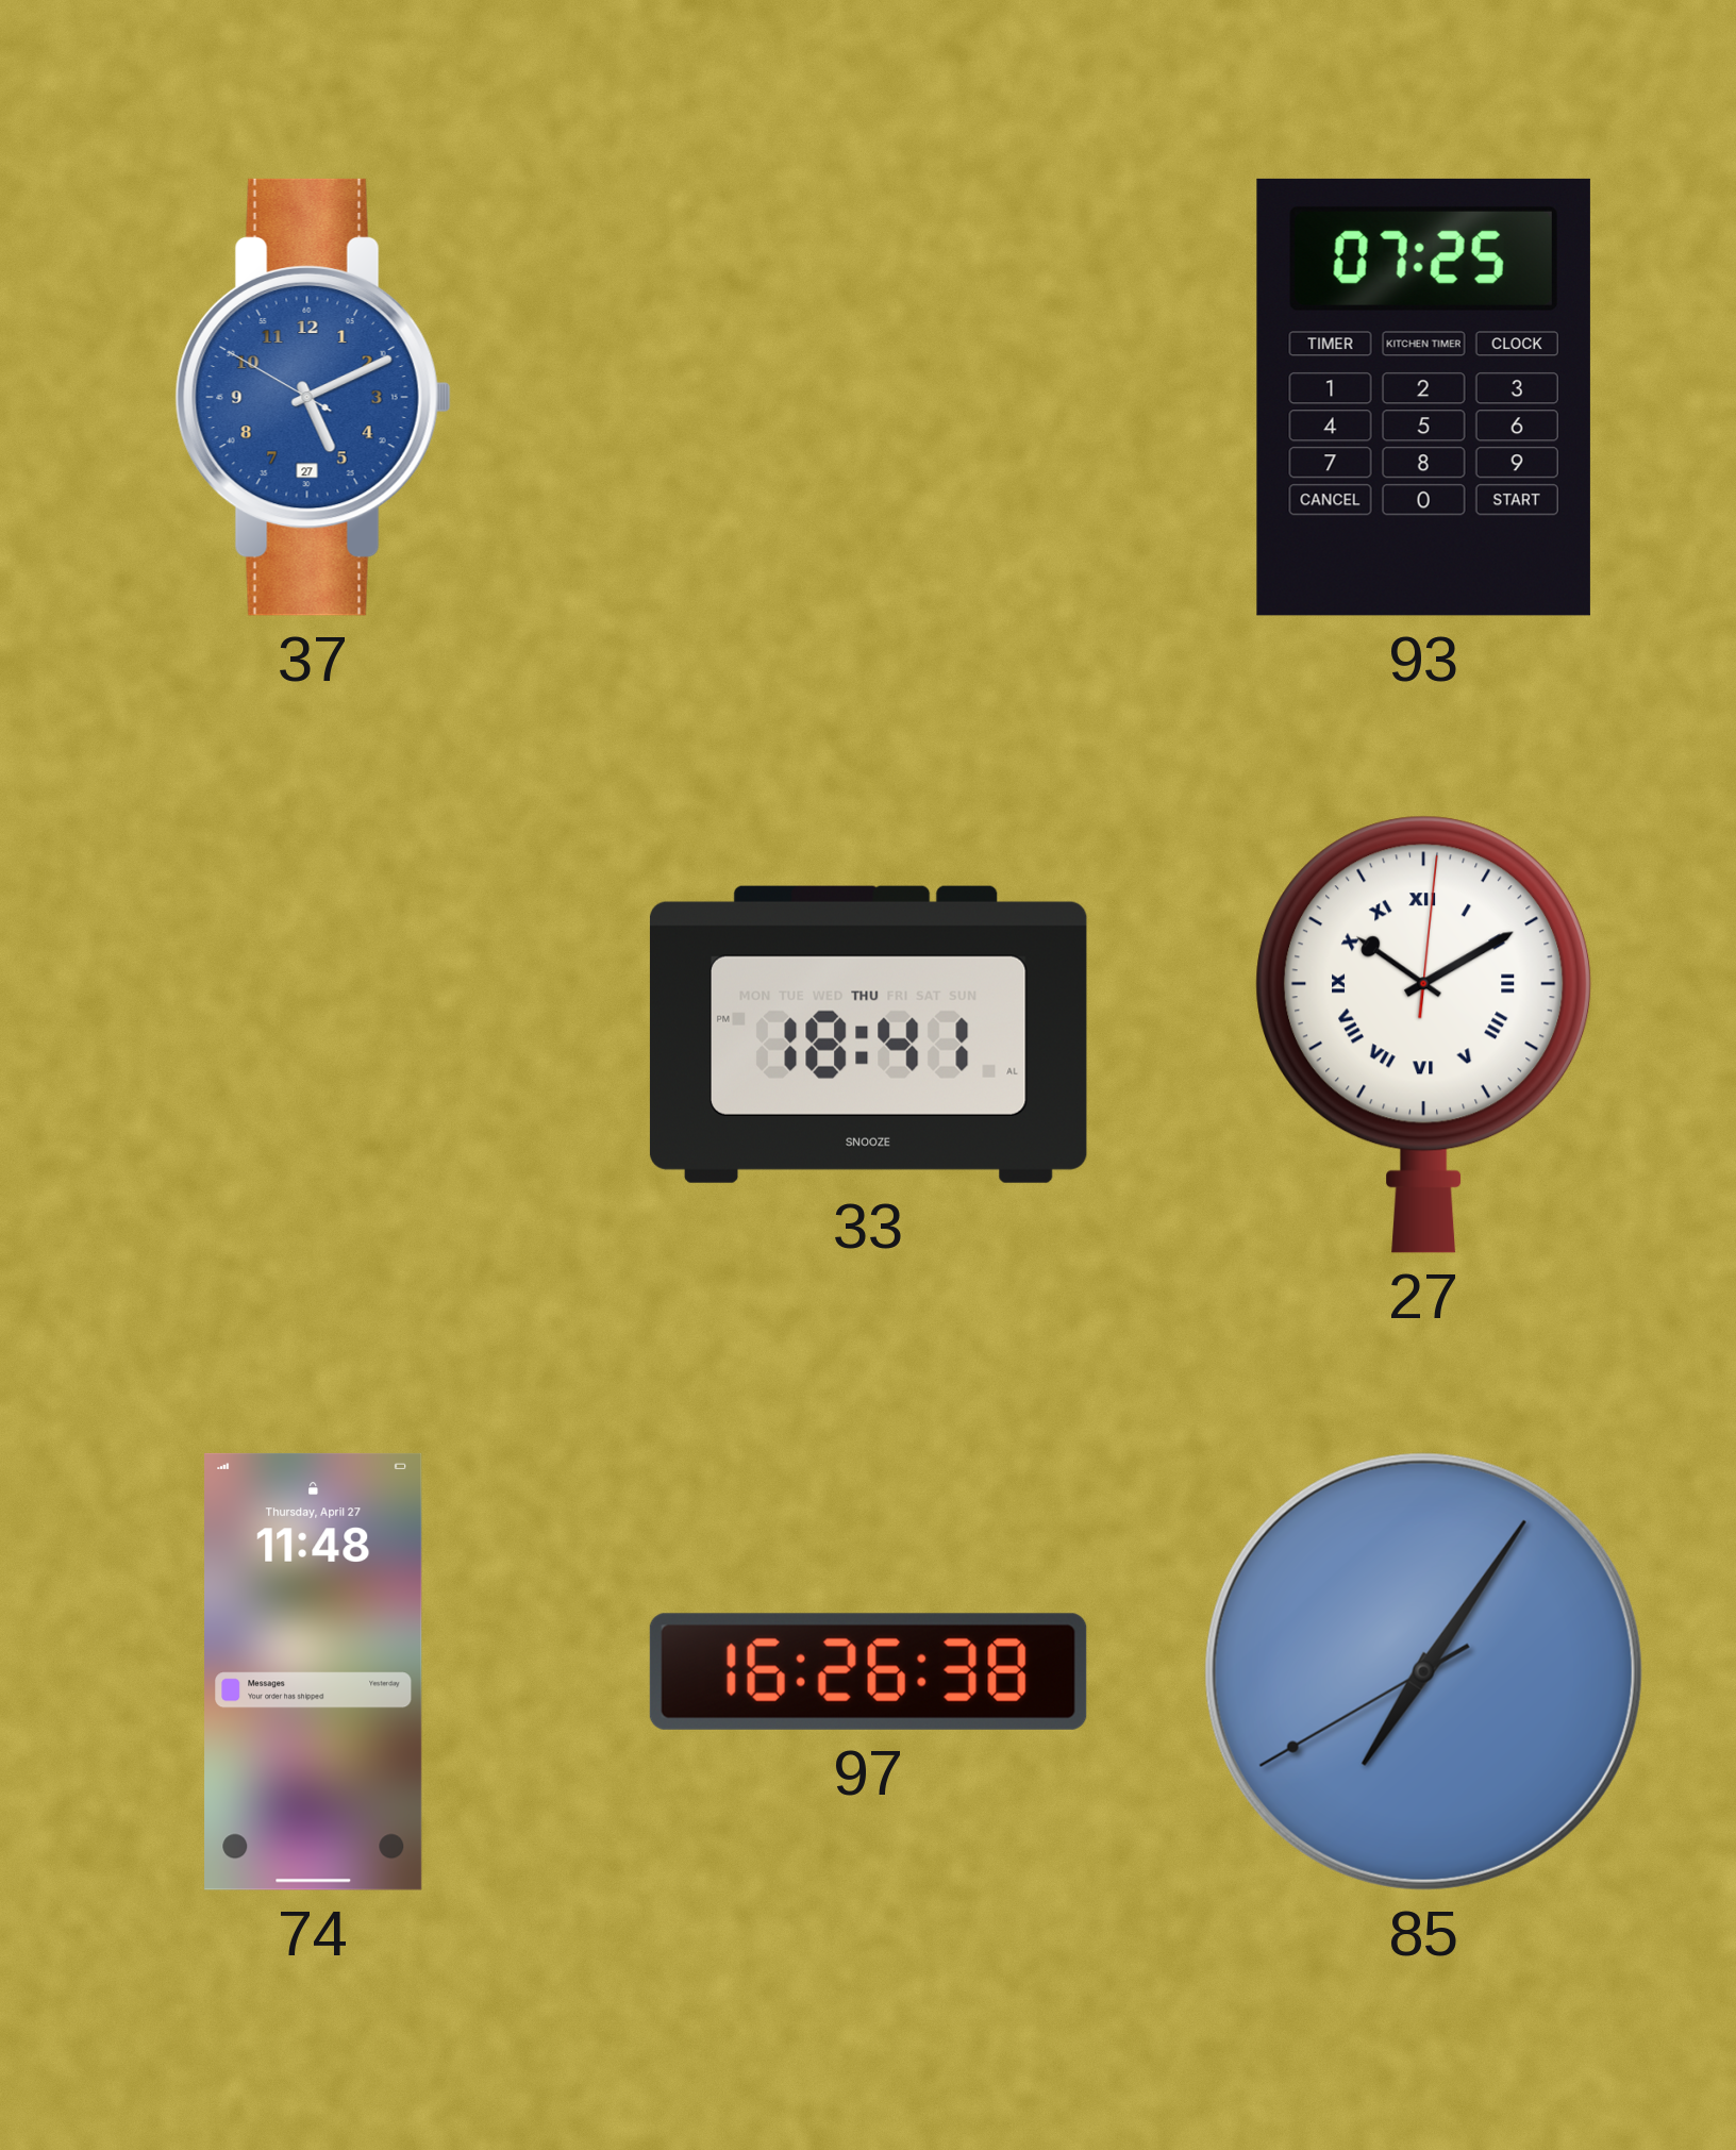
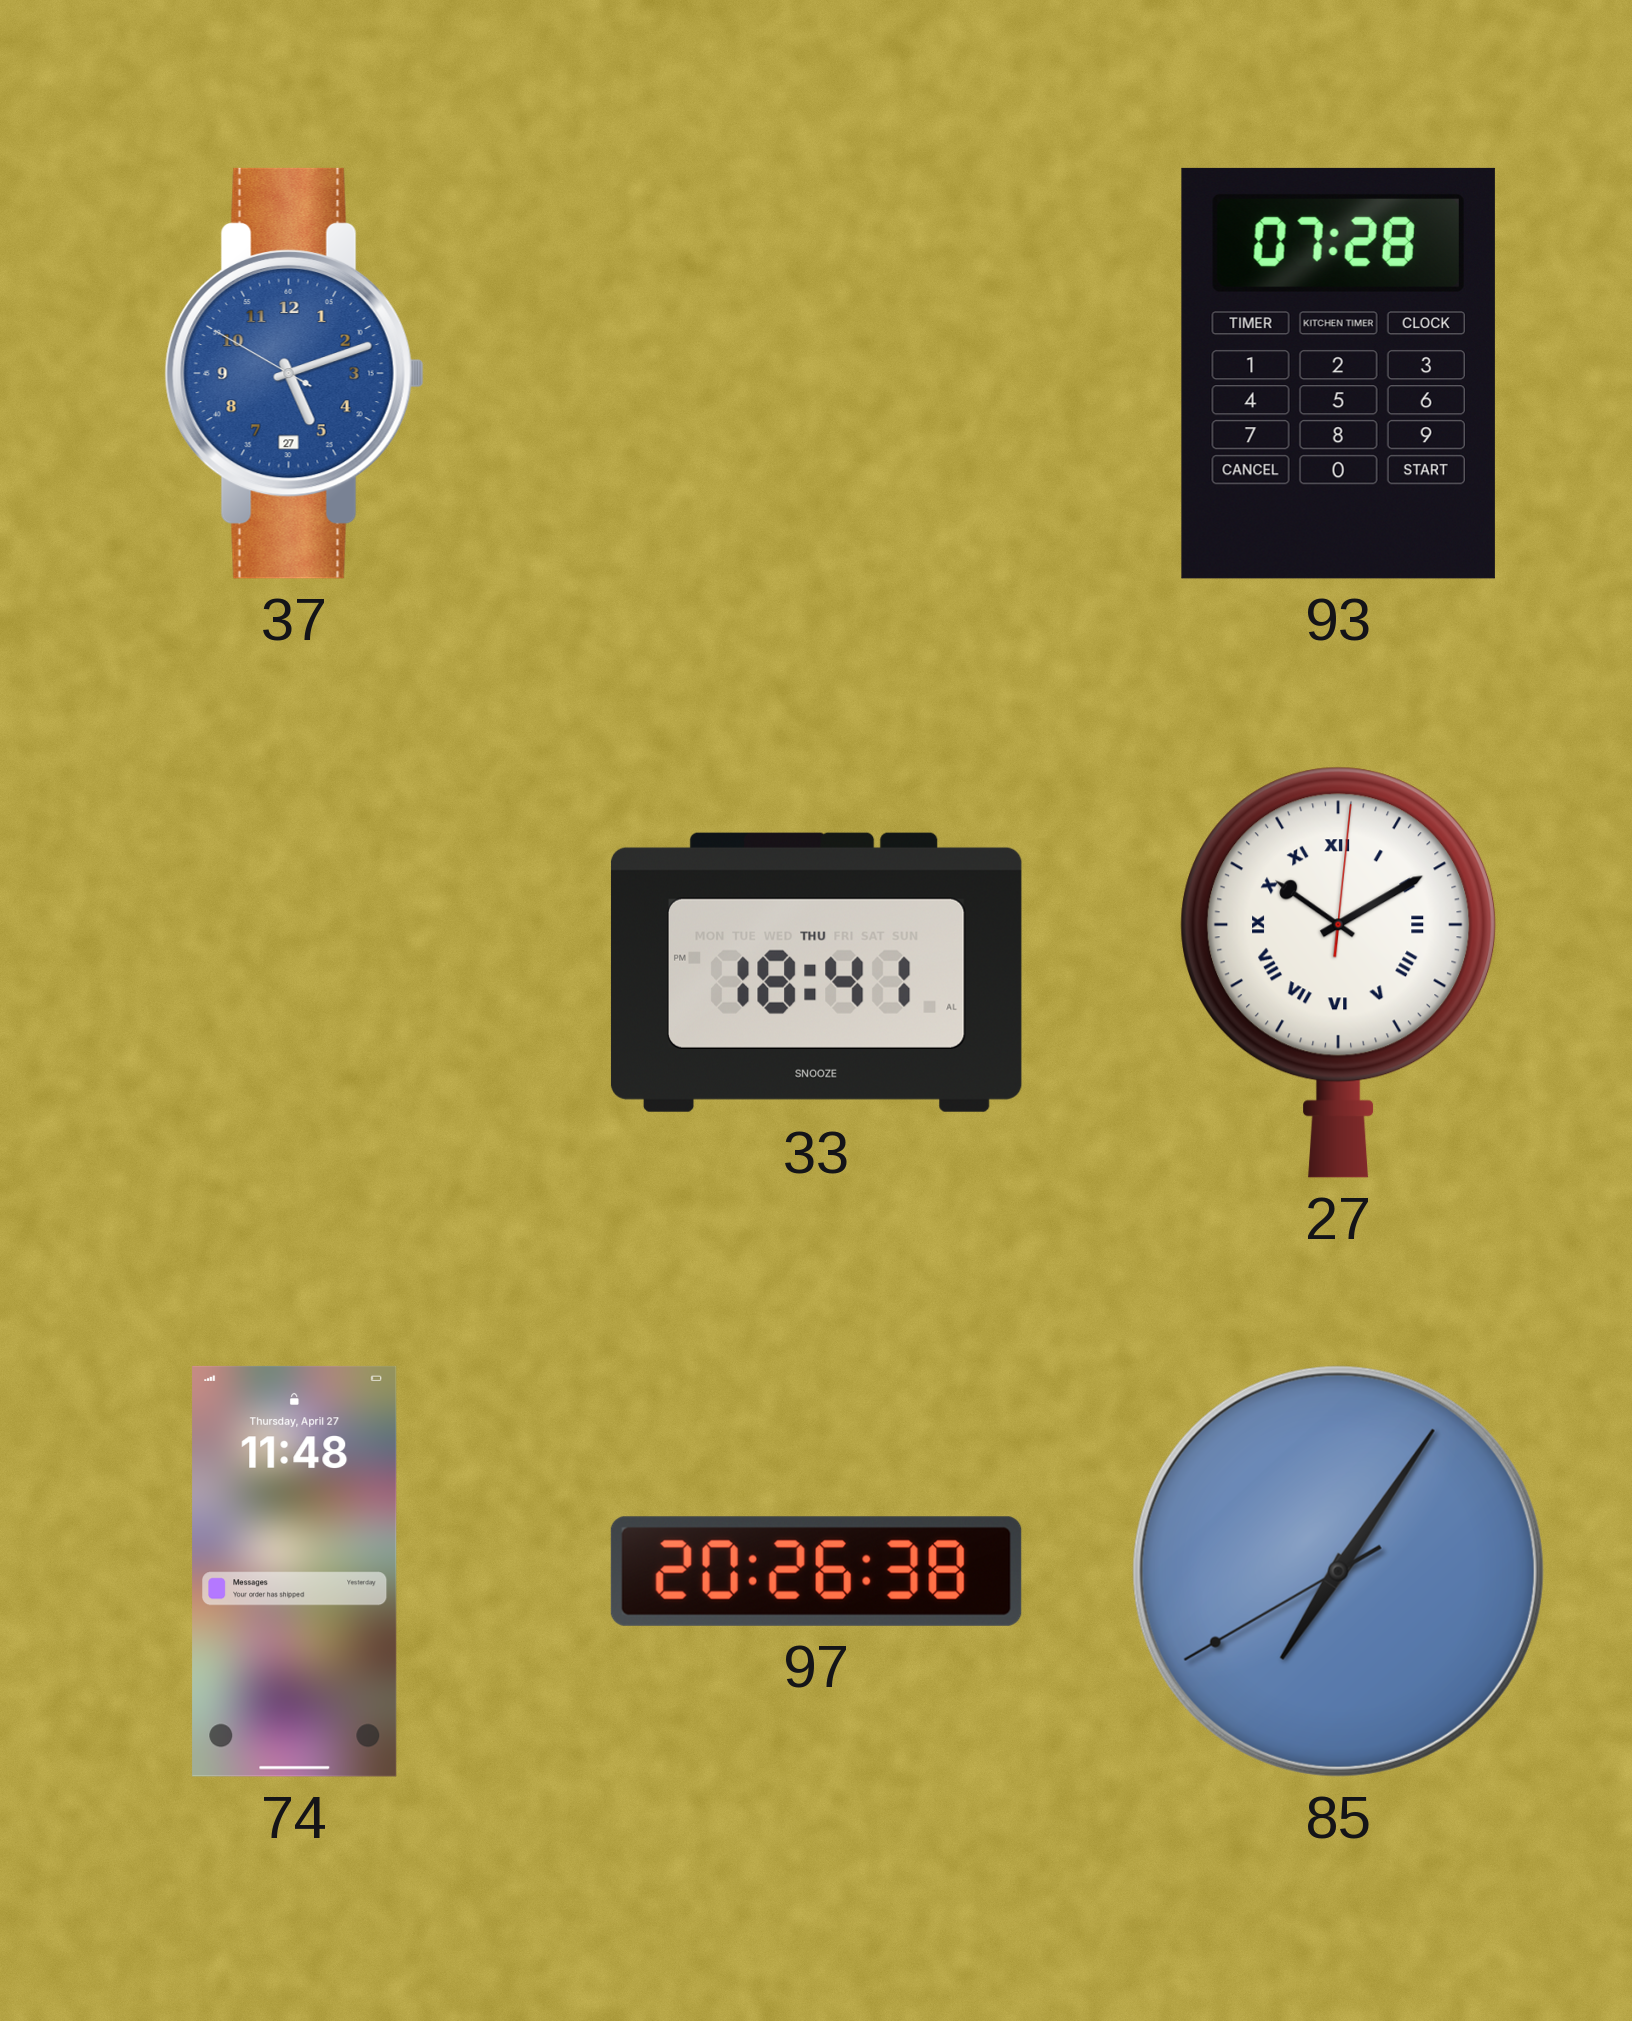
37: 5:10 -> 5:11 (294, 373)
93: 07:25 -> 07:28 (1338, 373)
97: 16:26 -> 20:26 (816, 1571)
